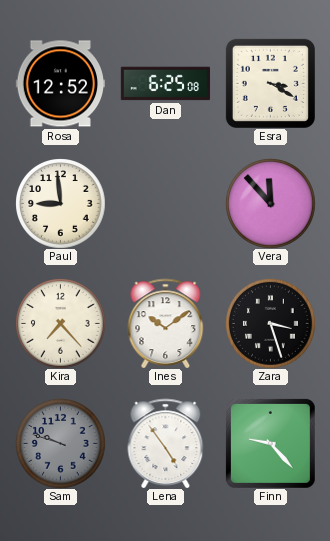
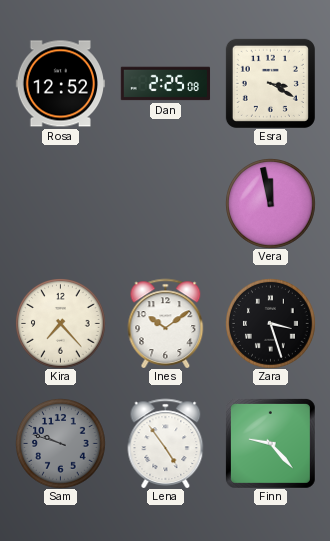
Dan: 6:25 -> 2:25 (165, 84)
Paul: 8:59 -> none (60, 203)
Vera: 11:53 -> 11:58 (270, 203)
